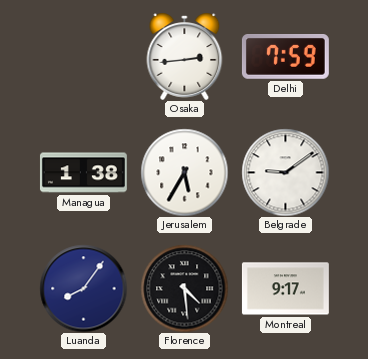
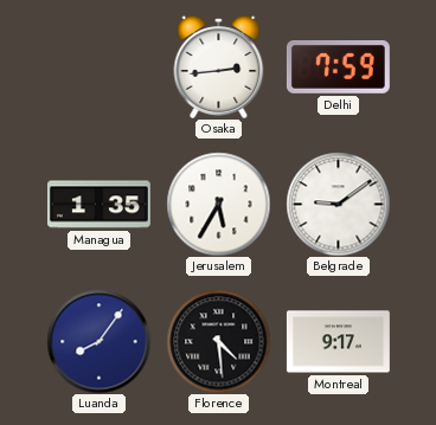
Managua: 1:38 -> 1:35 (98, 205)
